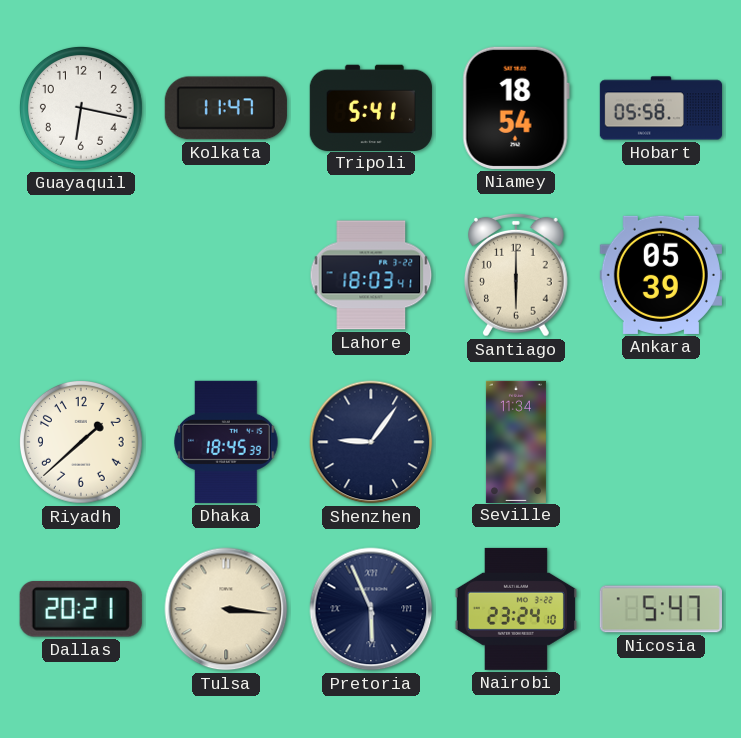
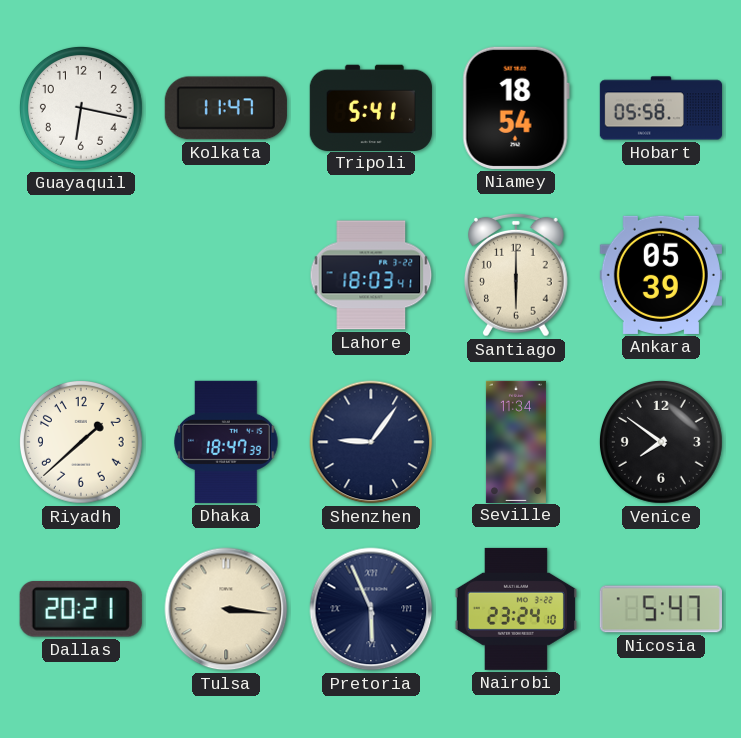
Dhaka: 18:45 -> 18:47 (226, 442)
Venice: none -> 7:51 (661, 442)
